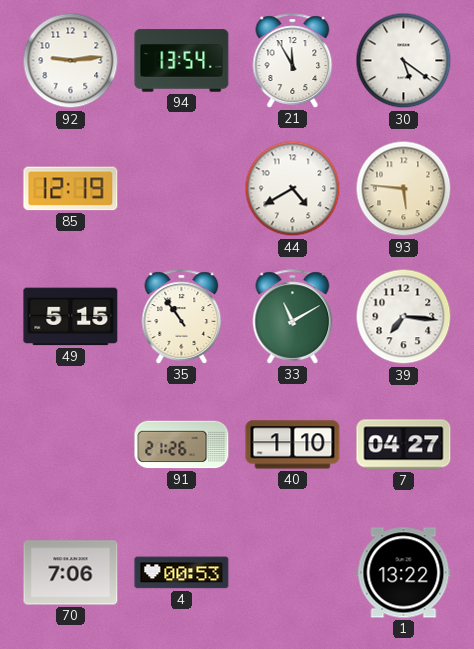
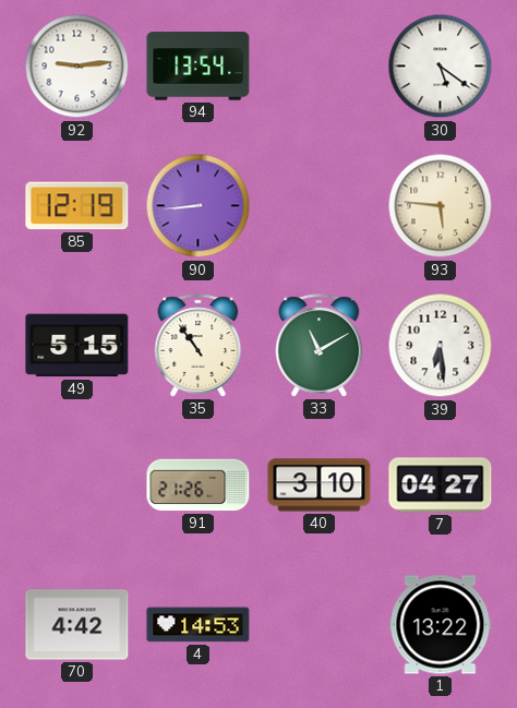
21: 11:55 -> none (293, 61)
90: none -> 8:44 (199, 206)
44: 4:40 -> none (293, 189)
39: 7:16 -> 6:29 (441, 346)
40: 1:10 -> 3:10 (320, 485)
70: 7:06 -> 4:42 (77, 625)
4: 00:53 -> 14:53 (199, 625)
